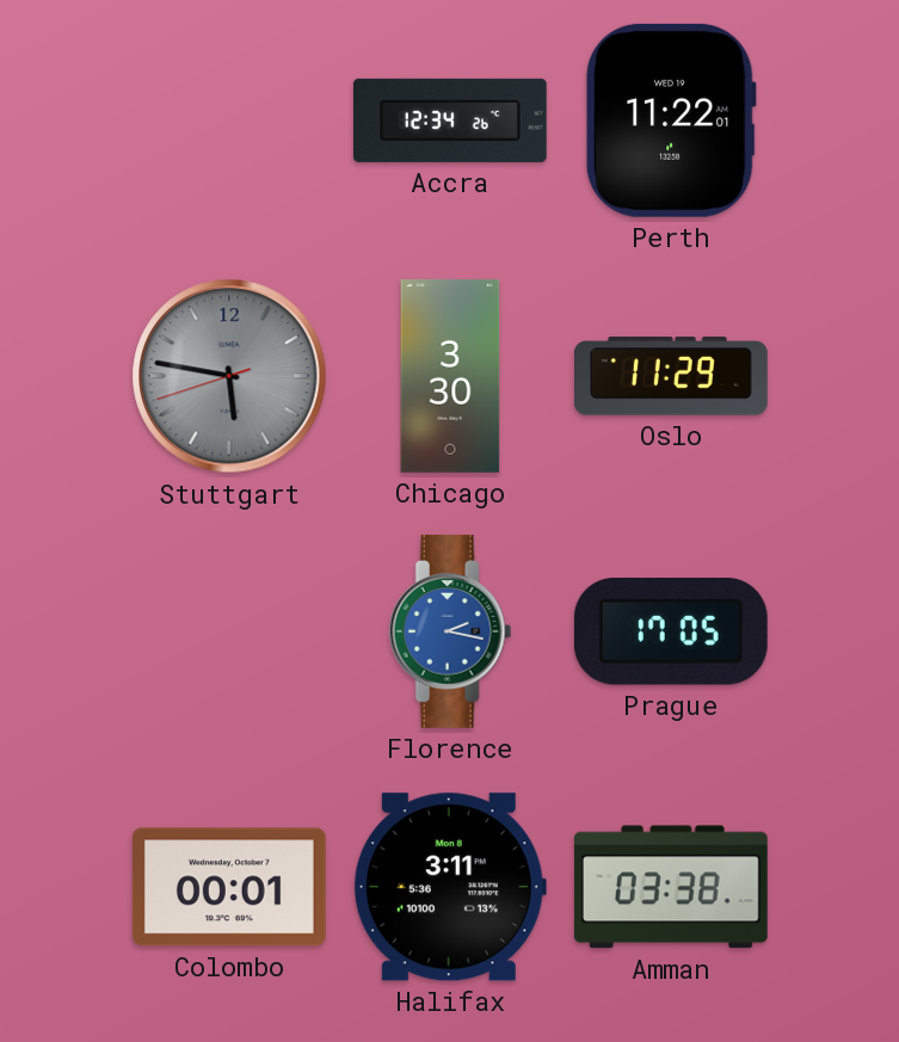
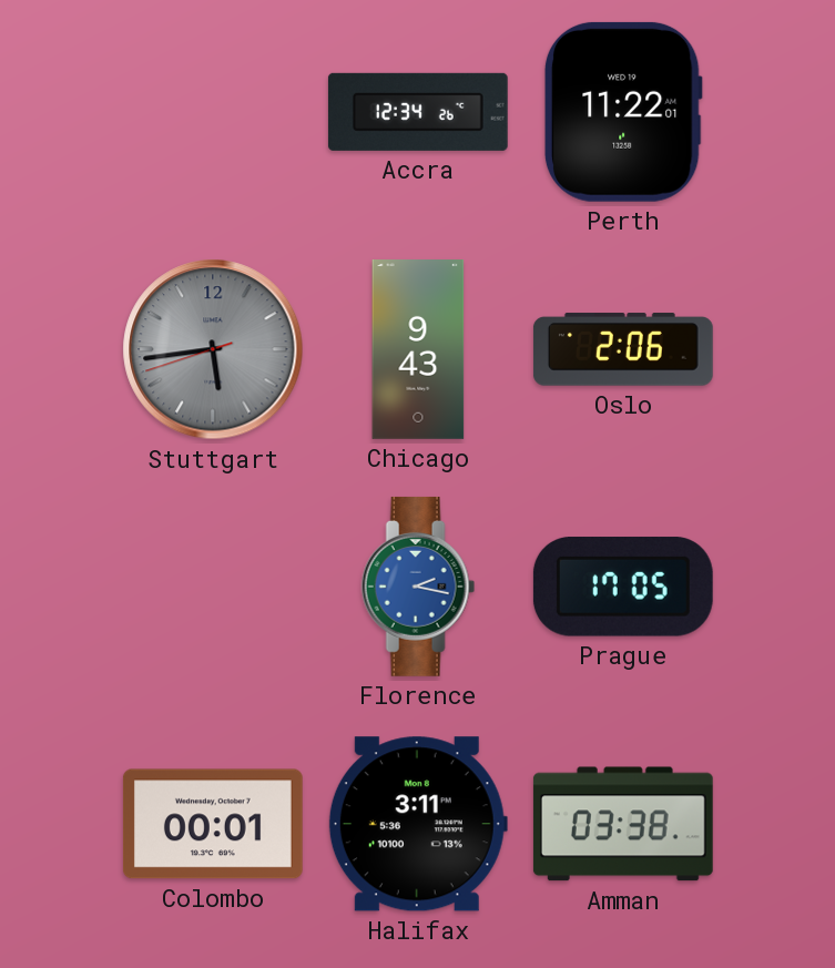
Stuttgart: 5:46 -> 5:43 (213, 349)
Chicago: 3:30 -> 9:43 (418, 350)
Oslo: 11:29 -> 2:06 (623, 349)
